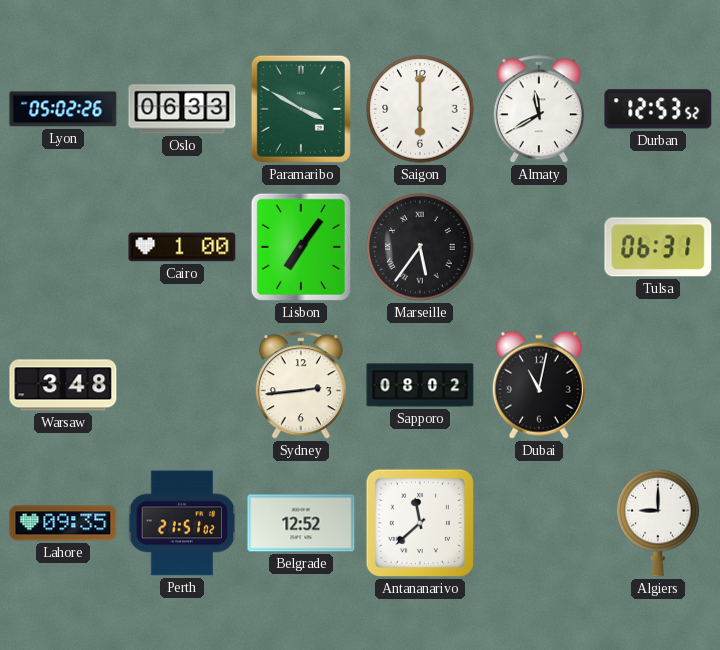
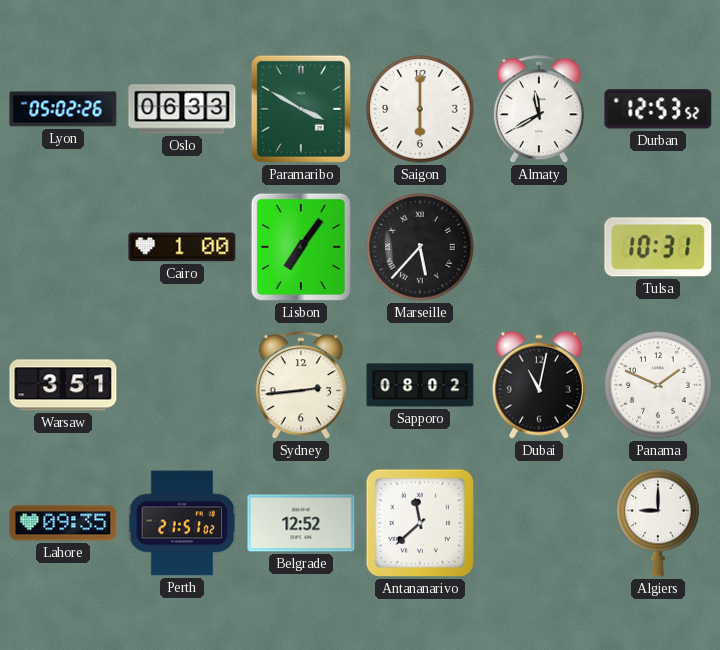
Marseille: 5:36 -> 5:37 (420, 247)
Tulsa: 06:31 -> 10:31 (658, 247)
Warsaw: 3:48 -> 3:51 (63, 385)
Panama: none -> 1:49 (658, 385)
